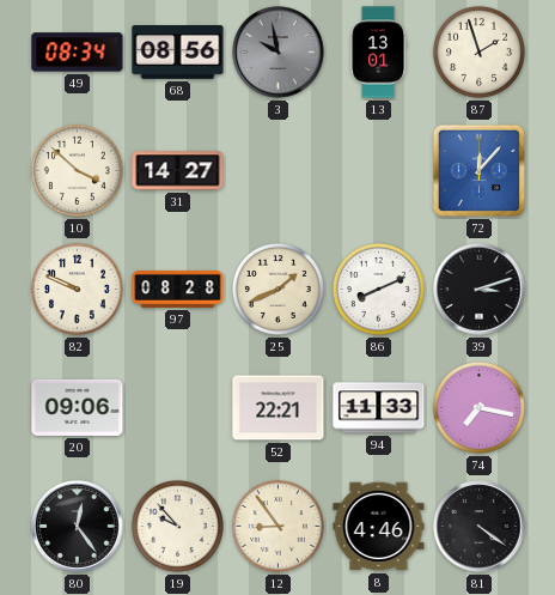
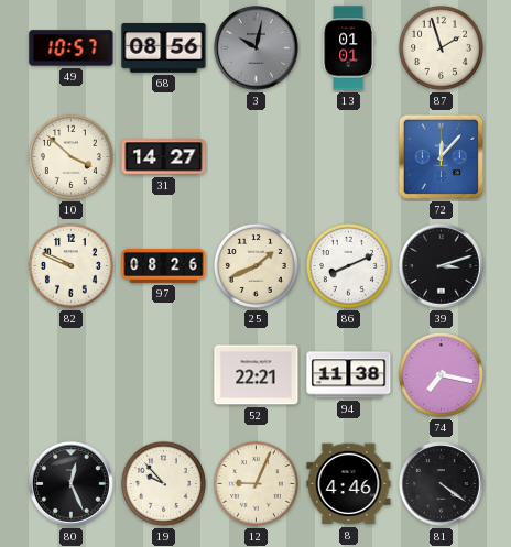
49: 08:34 -> 10:57 (72, 48)
3: 9:58 -> 10:02 (257, 48)
13: 13:01 -> 01:01 (348, 48)
97: 08:28 -> 08:26 (164, 266)
20: 09:06 -> none (78, 407)
94: 11:33 -> 11:38 (349, 375)
80: 12:24 -> 12:26 (72, 484)
12: 8:54 -> 9:04 (255, 483)
